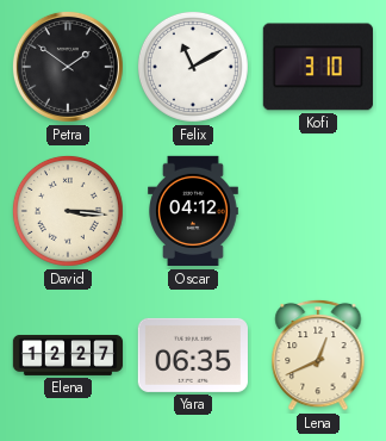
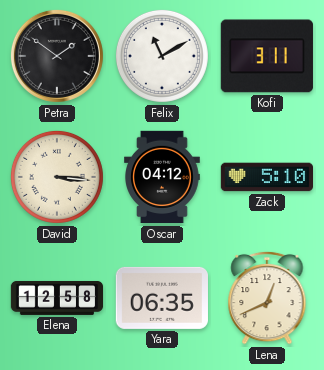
Kofi: 3:10 -> 3:11 (267, 56)
Zack: none -> 5:10 (266, 177)
Elena: 12:27 -> 12:58 (57, 298)
